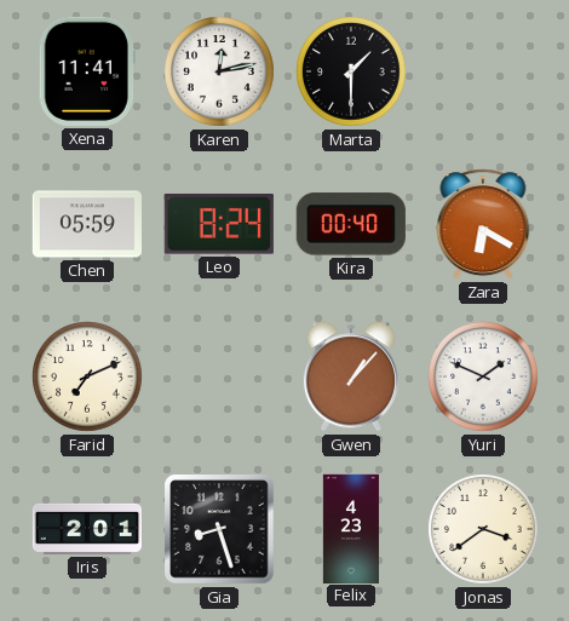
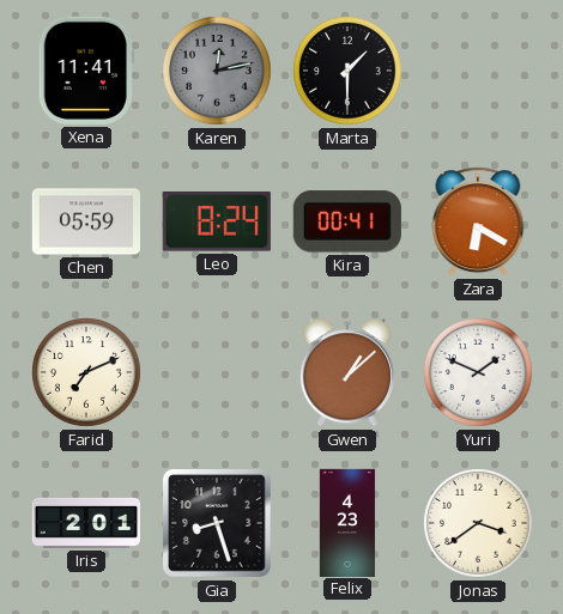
Karen dial: white -> grey (218, 72)
Kira: 00:40 -> 00:41 (347, 221)
Gwen: 1:07 -> 1:08 (347, 372)
